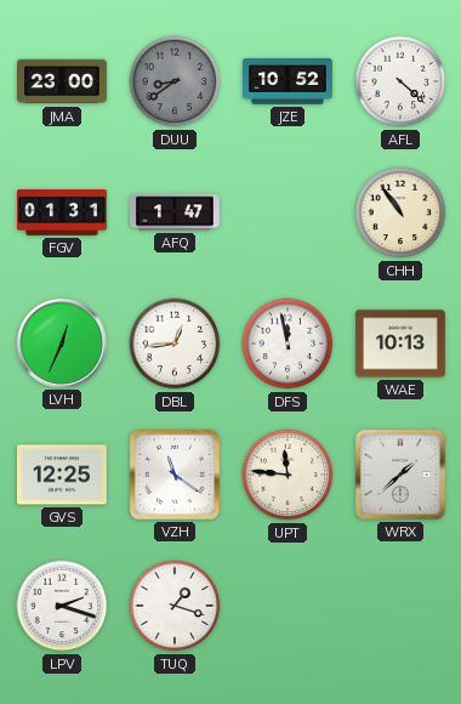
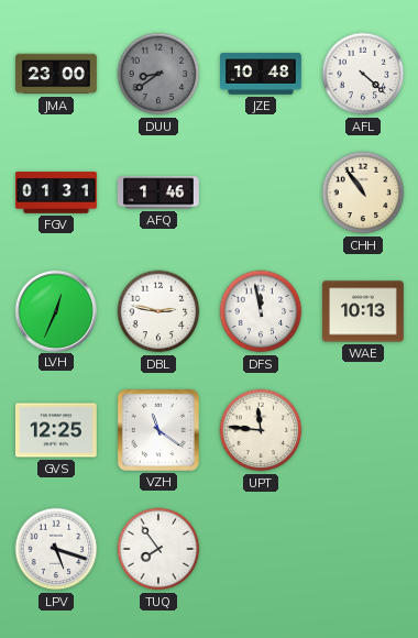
JZE: 10:52 -> 10:48 (262, 74)
AFQ: 1:47 -> 1:46 (158, 193)
DBL: 12:44 -> 2:47 (158, 311)
WRX: 1:38 -> none (400, 475)
LPV: 2:18 -> 5:18 (56, 549)
TUQ: 1:18 -> 7:54 (158, 549)
